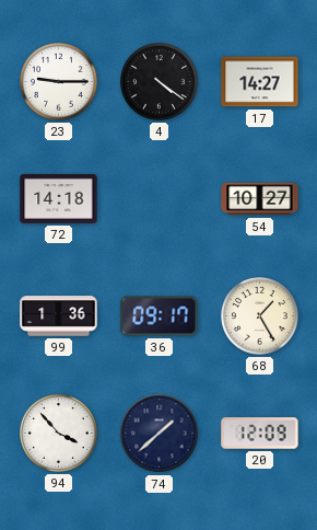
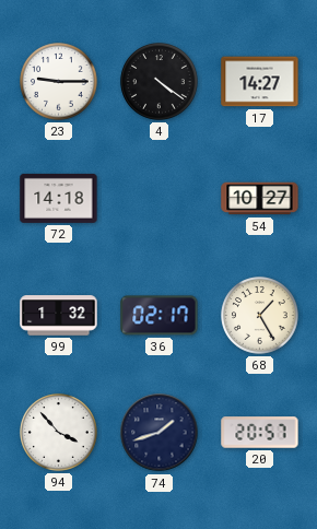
99: 1:36 -> 1:32 (59, 316)
36: 09:17 -> 02:17 (160, 316)
74: 1:38 -> 1:42 (160, 433)
20: 12:09 -> 20:57 (260, 433)
